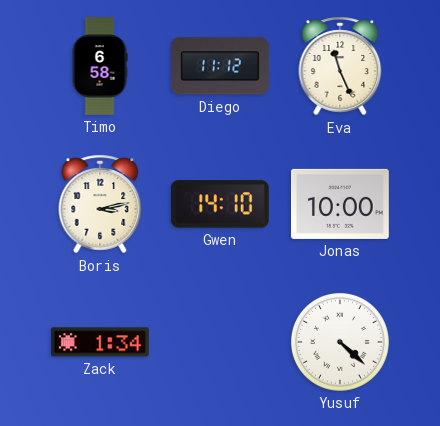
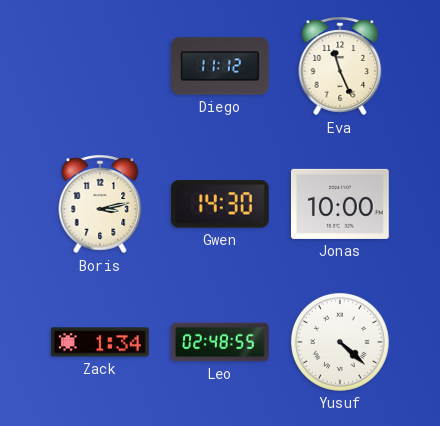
Timo: 6:58 -> none (100, 66)
Gwen: 14:10 -> 14:30 (220, 204)
Leo: none -> 02:48 (220, 342)
